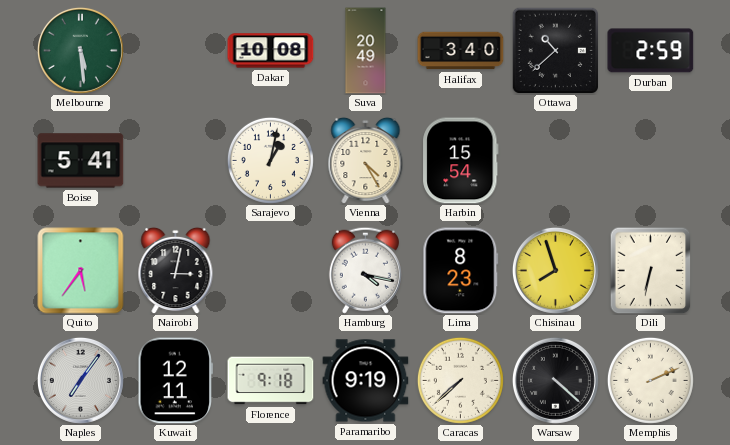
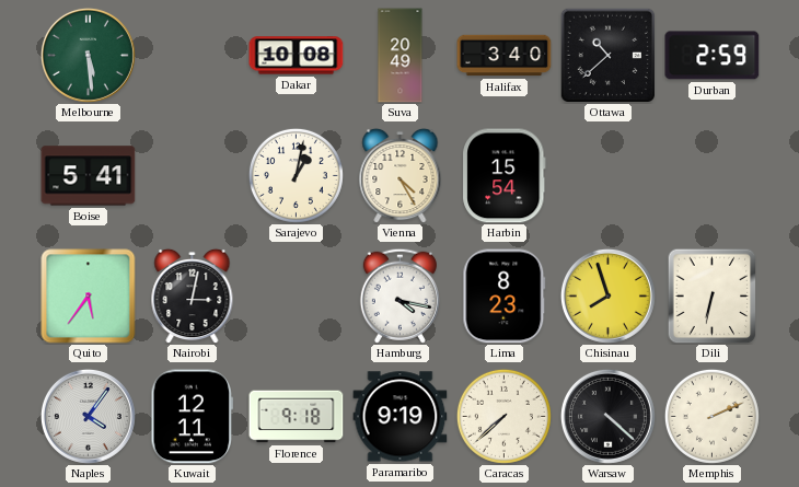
Naples: 7:06 -> 4:06 (88, 416)
